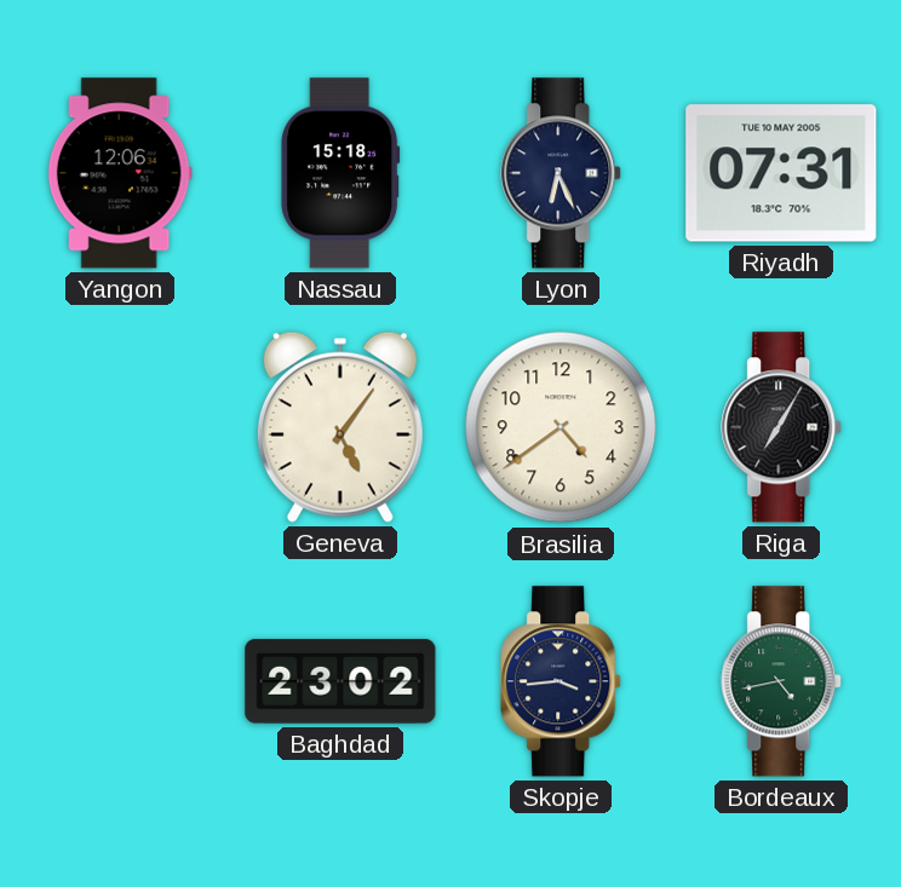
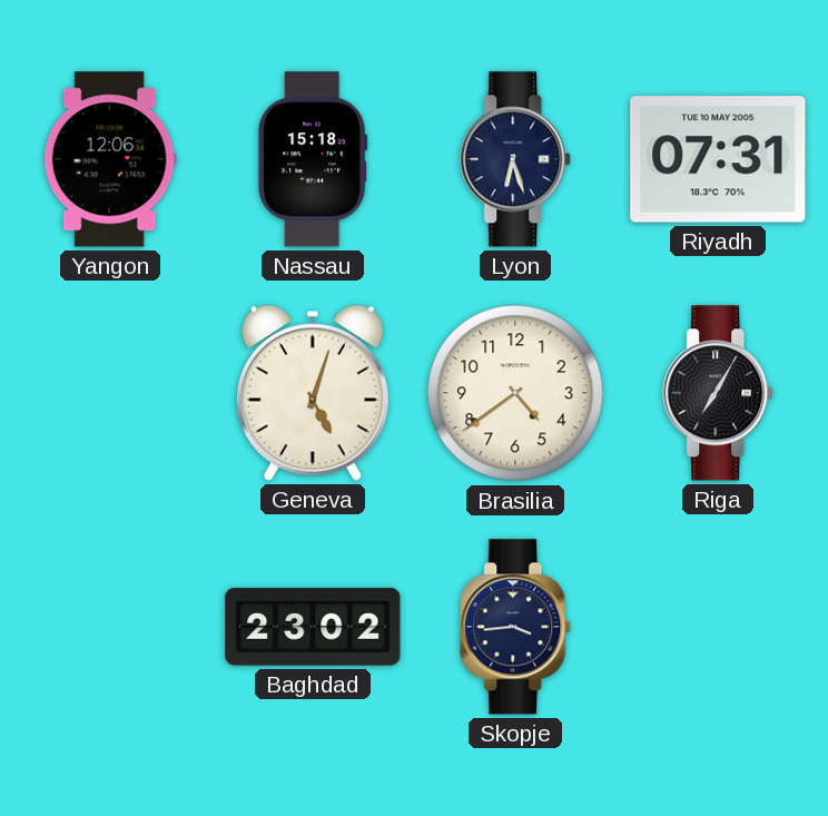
Lyon: 6:26 -> 6:27 (516, 159)
Geneva: 5:06 -> 5:03 (313, 393)
Bordeaux: 4:43 -> none (782, 681)
